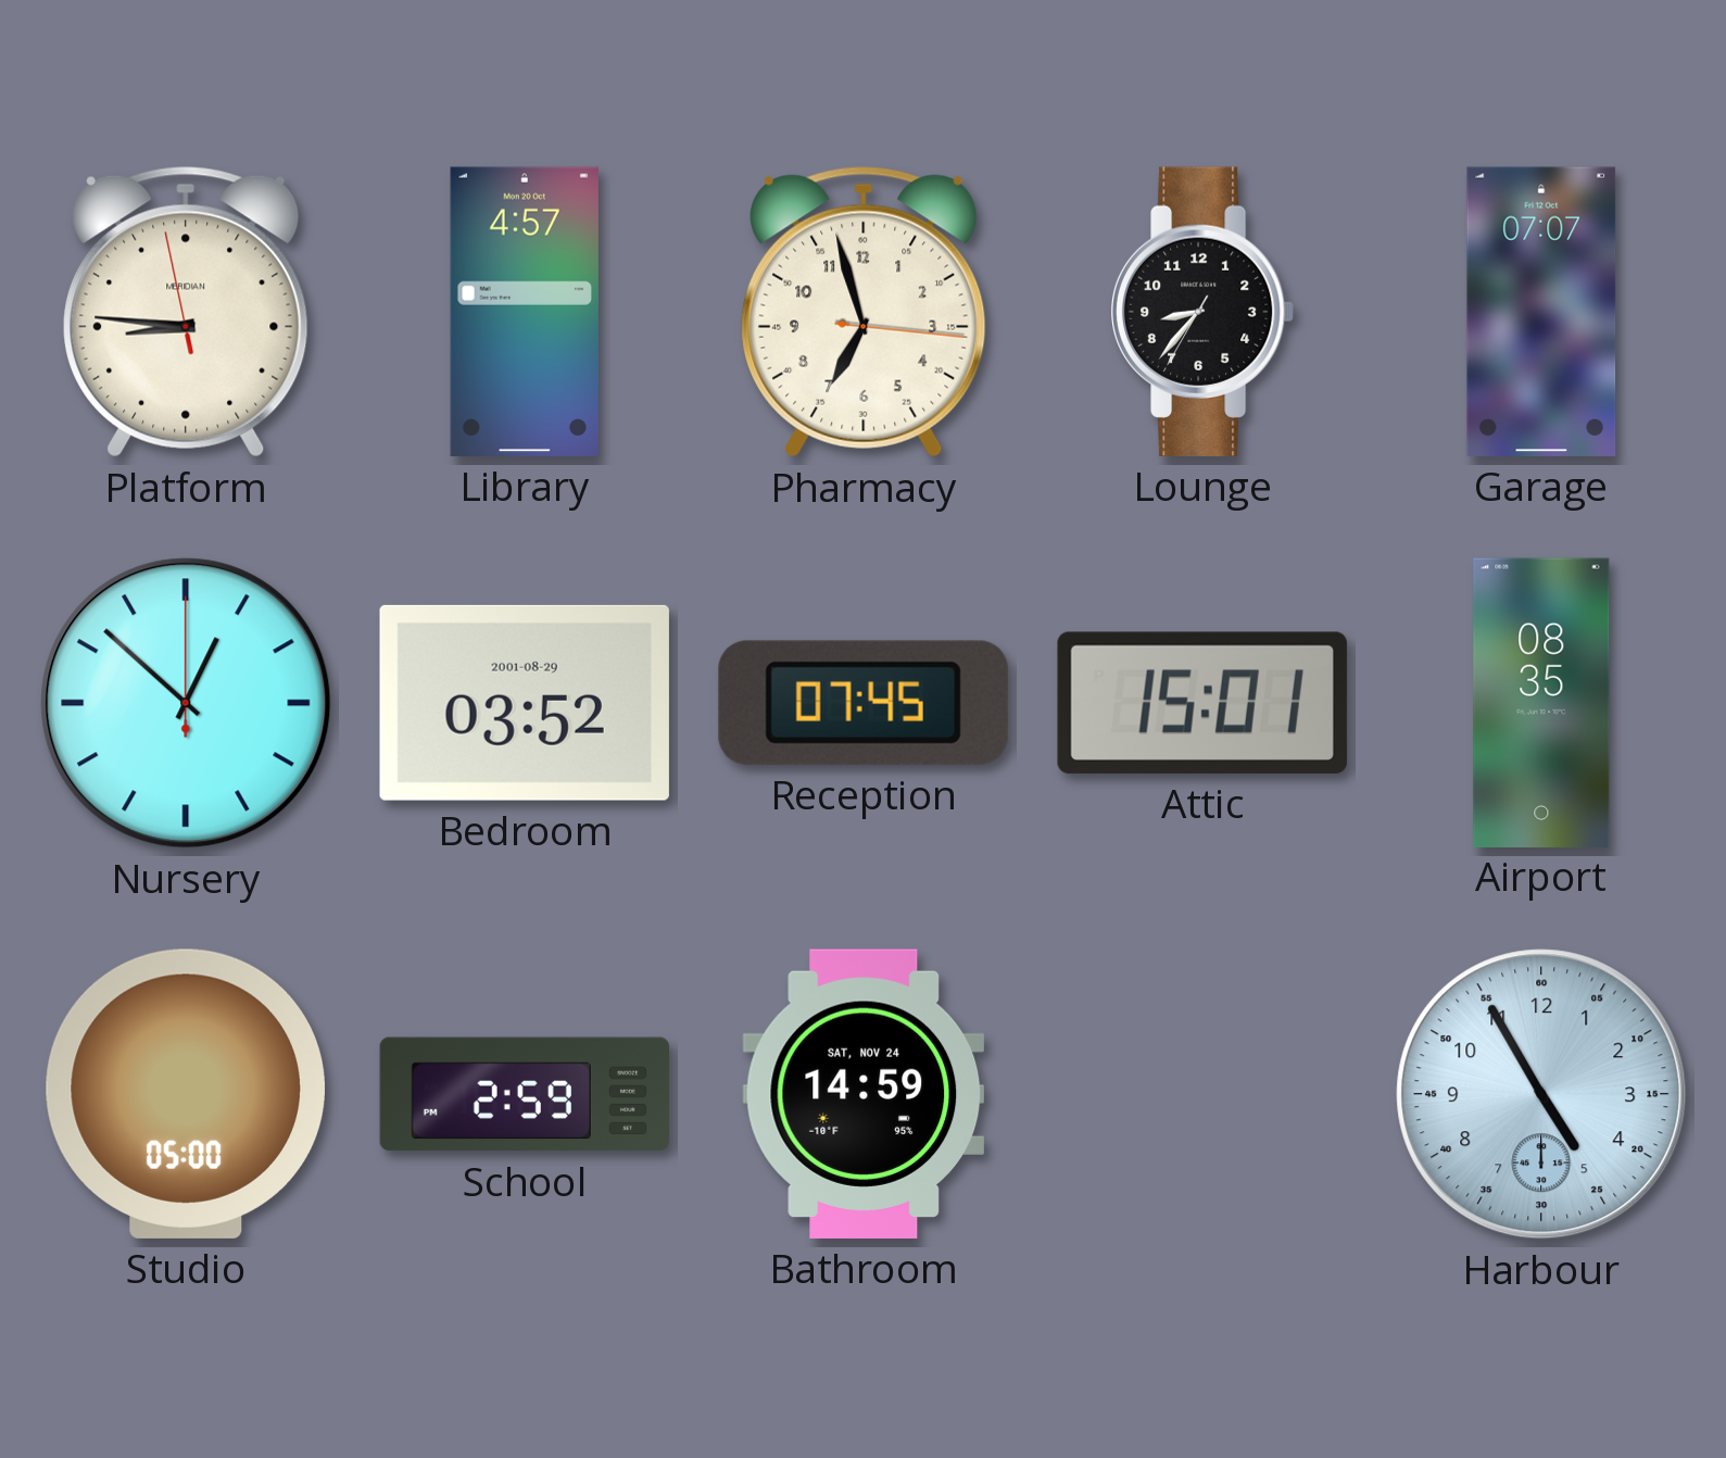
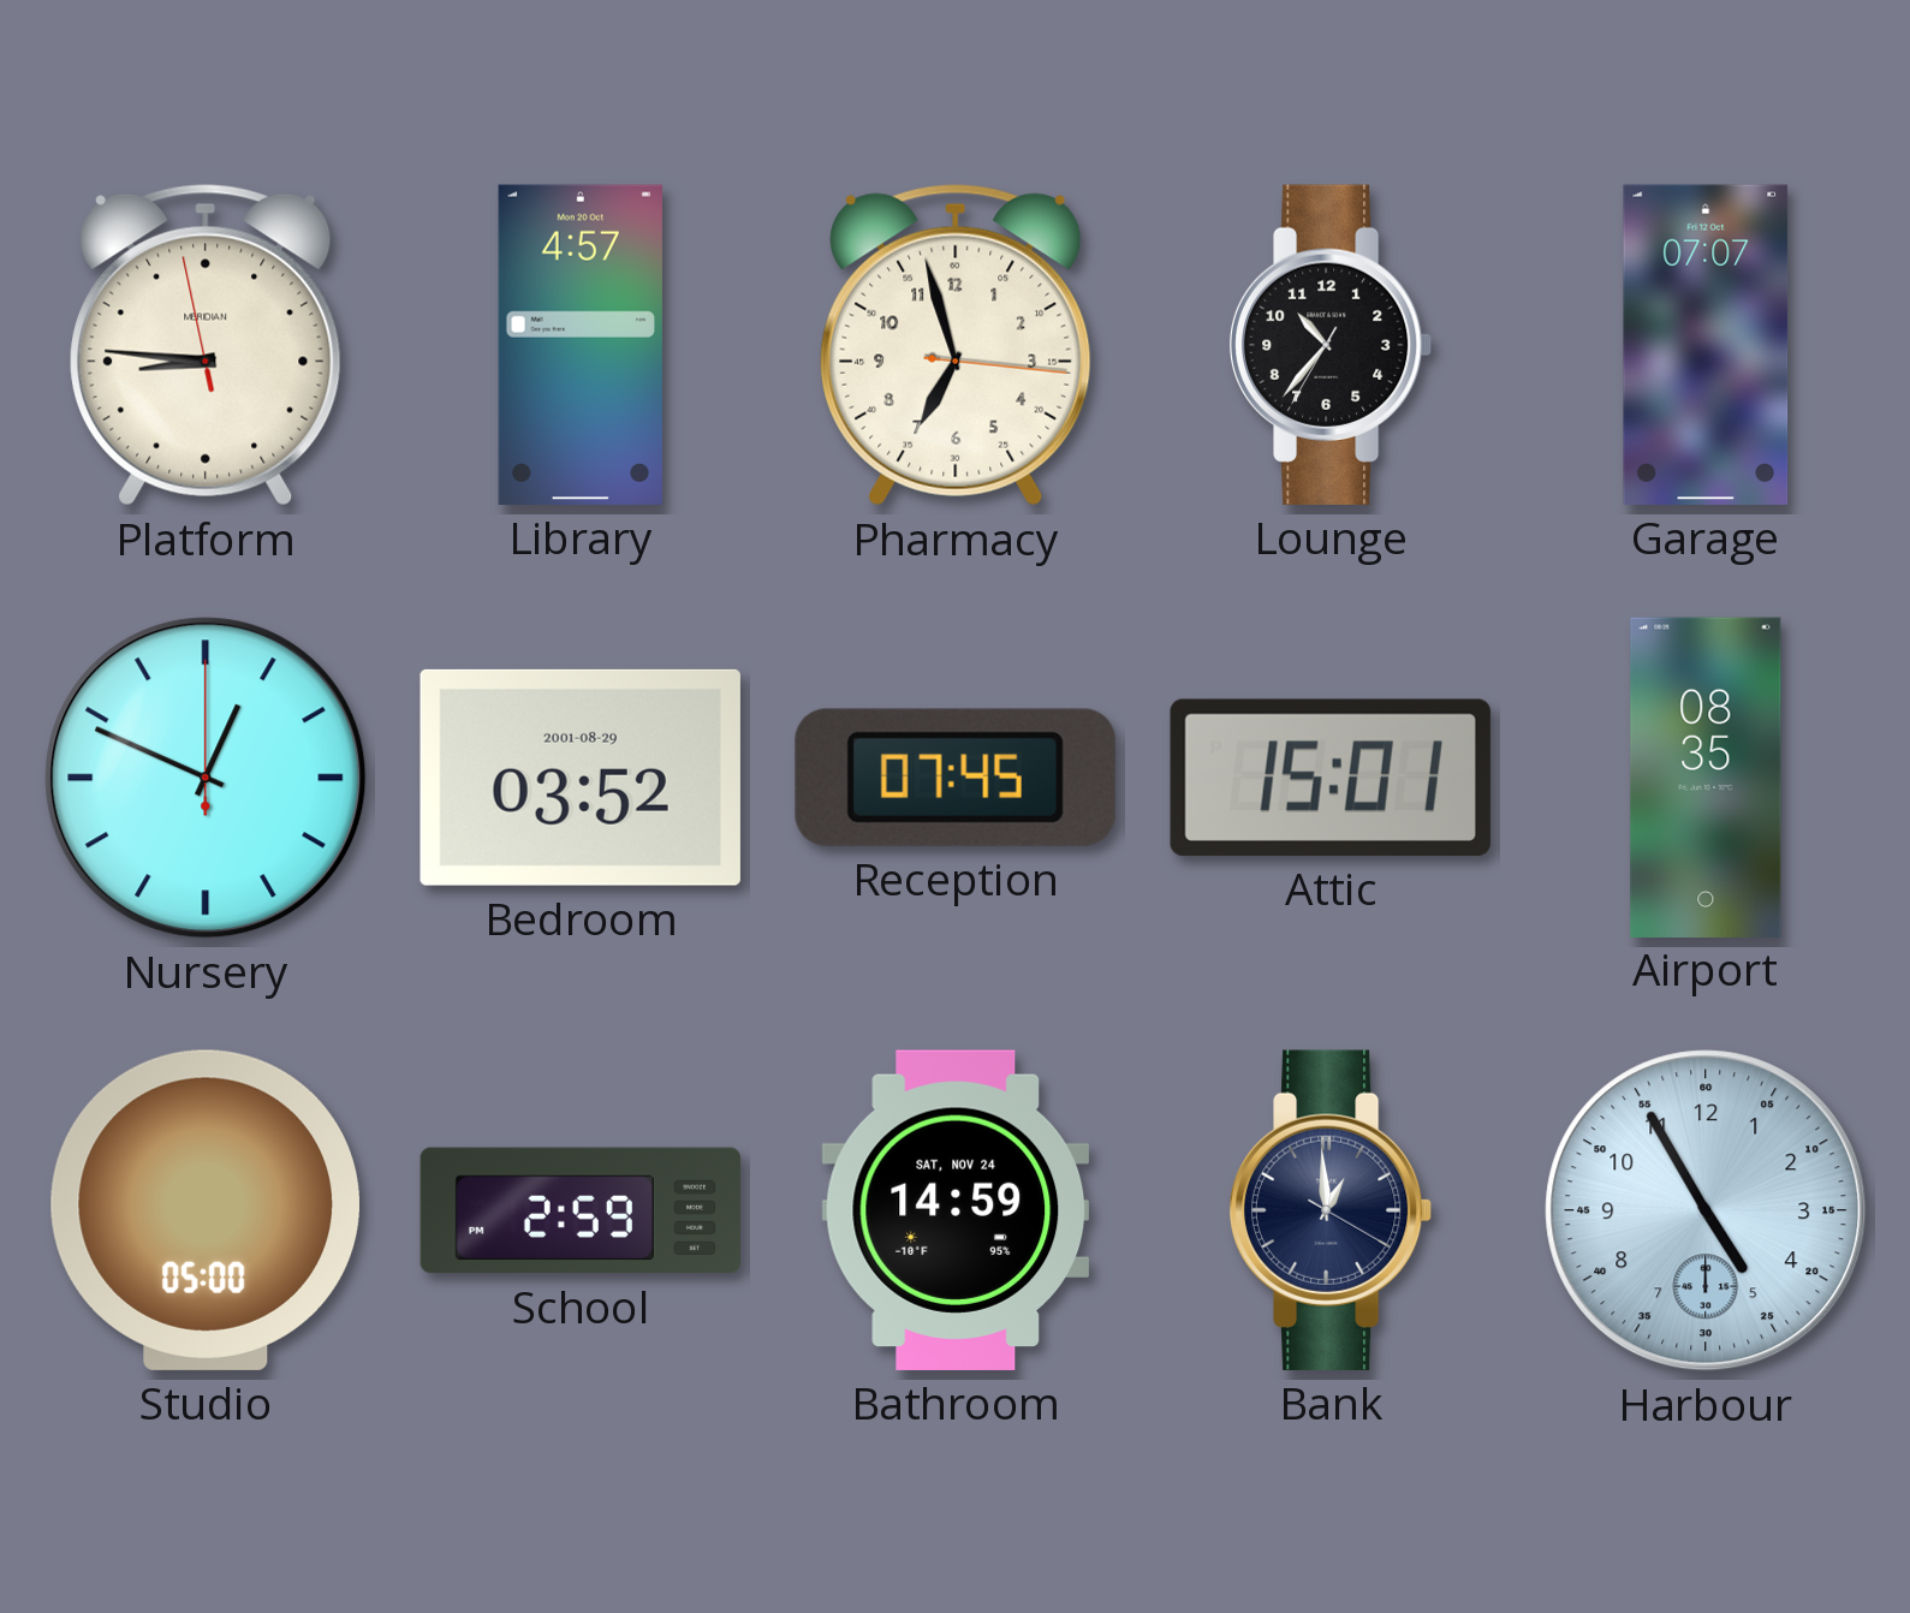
Lounge: 8:36 -> 10:36 (1331, 345)
Nursery: 12:52 -> 12:49 (206, 778)
Bank: none -> 12:59 (1331, 1210)
